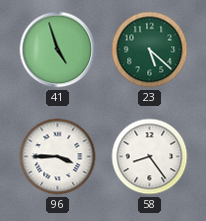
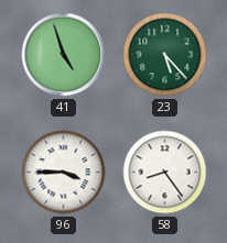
23: 5:22 -> 5:23 (165, 55)
